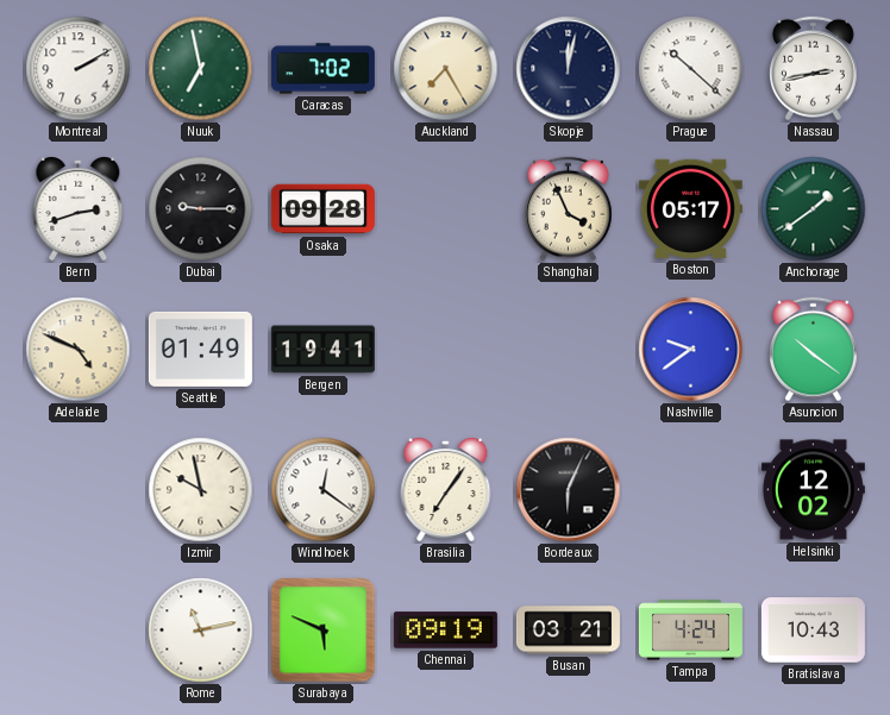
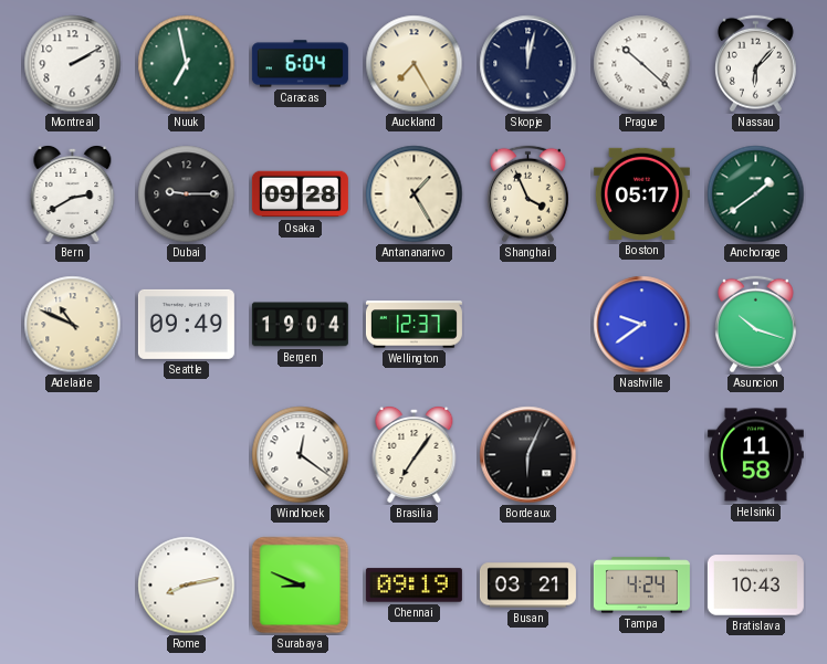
Caracas: 7:02 -> 6:04 (300, 64)
Nassau: 2:43 -> 6:07 (755, 64)
Bern: 2:42 -> 2:40 (73, 194)
Antananarivo: none -> 1:25 (415, 194)
Adelaide: 4:49 -> 10:49 (73, 325)
Seattle: 01:49 -> 09:49 (186, 324)
Bergen: 19:41 -> 19:04 (300, 325)
Wellington: none -> 12:37 (414, 325)
Asuncion: 10:21 -> 10:18 (755, 325)
Izmir: 9:58 -> none (201, 490)
Helsinki: 12:02 -> 11:58 (755, 455)
Rome: 11:13 -> 8:13 (187, 586)
Surabaya: 5:49 -> 8:49 (301, 586)
